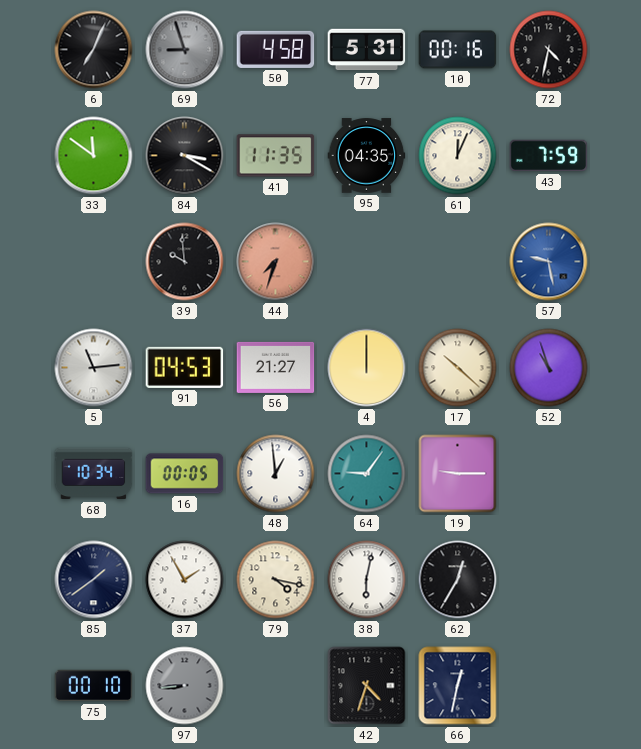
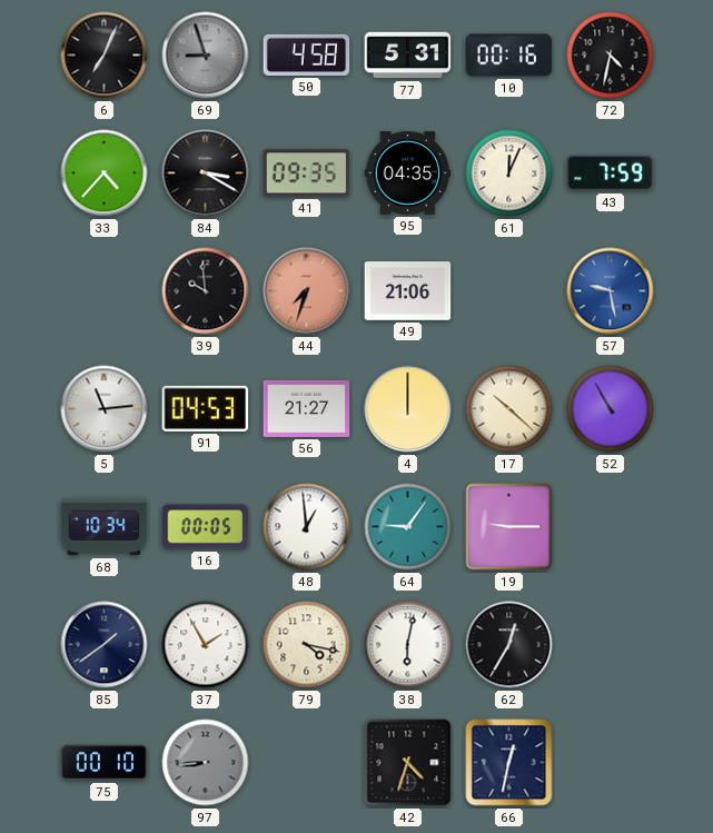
33: 11:51 -> 4:37 (105, 173)
41: 11:35 -> 09:35 (307, 173)
49: none -> 21:06 (408, 291)
52: 10:57 -> 10:55 (611, 409)
